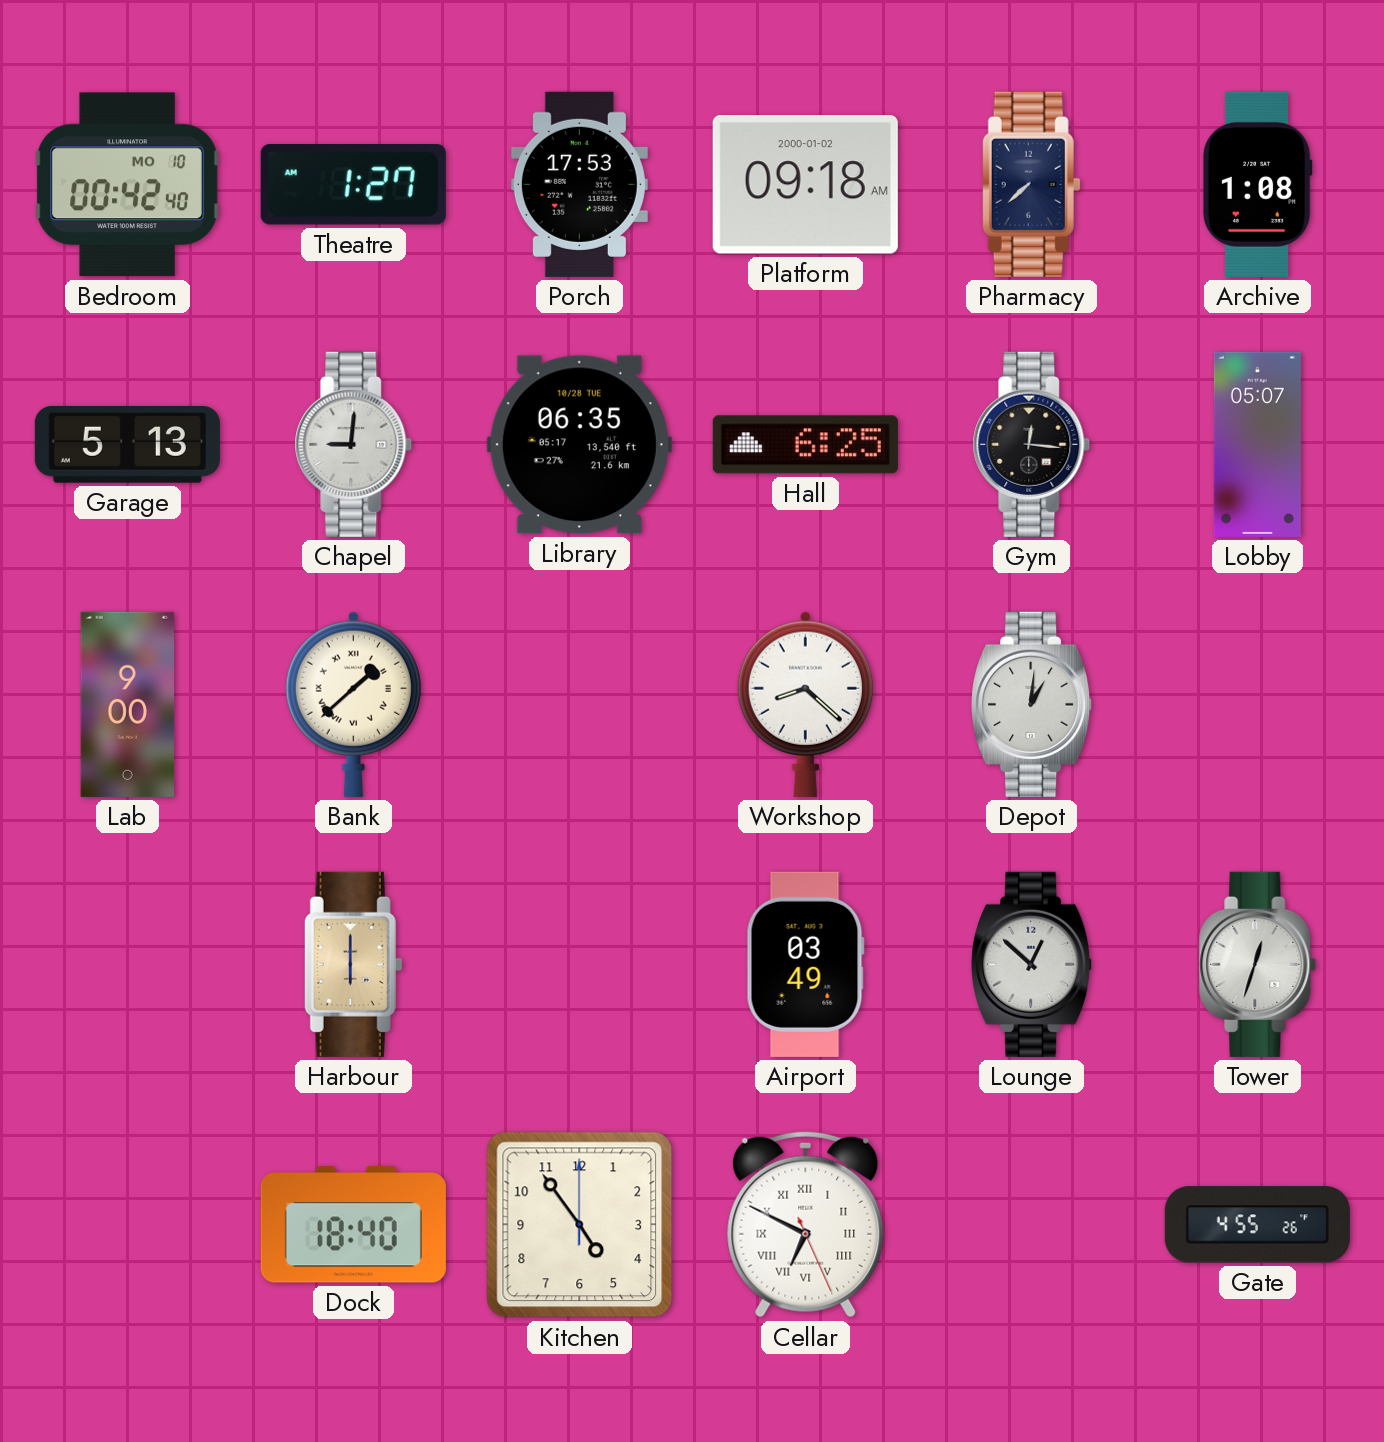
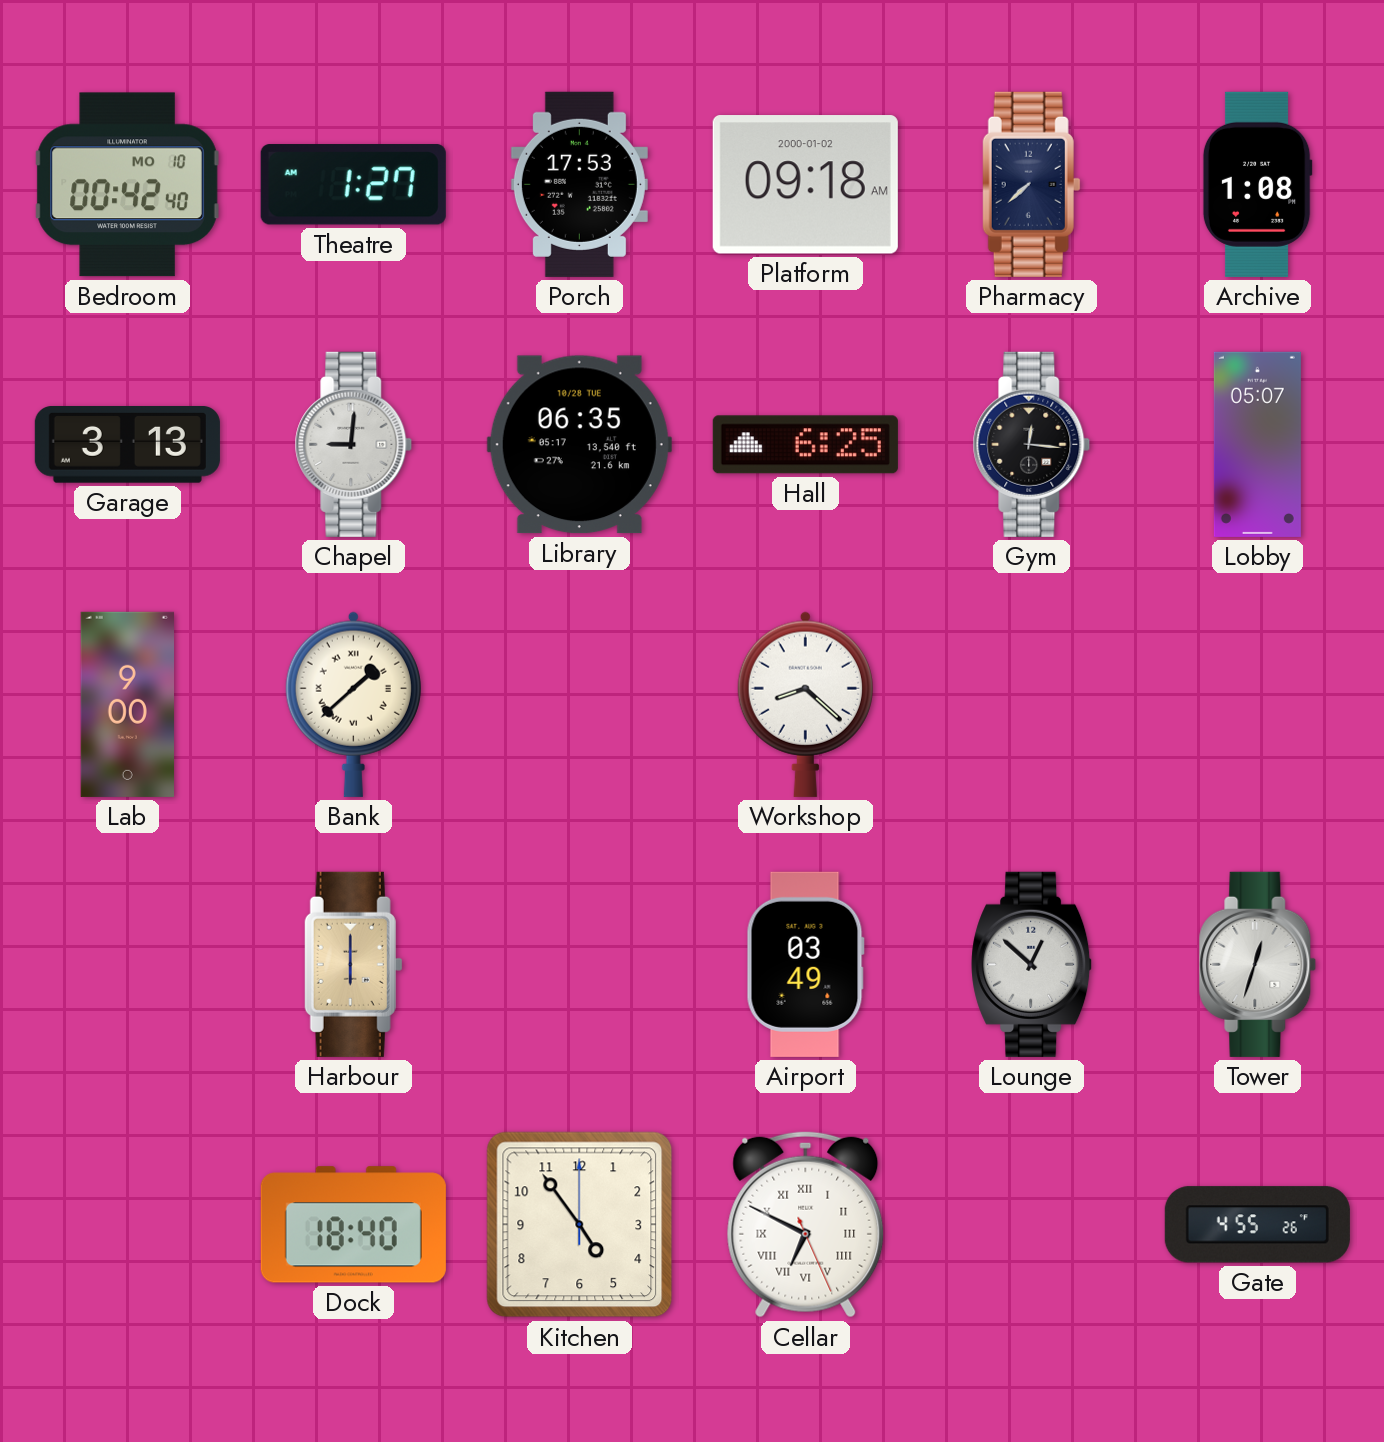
Garage: 5:13 -> 3:13 (127, 445)
Depot: 1:01 -> none (1032, 704)
